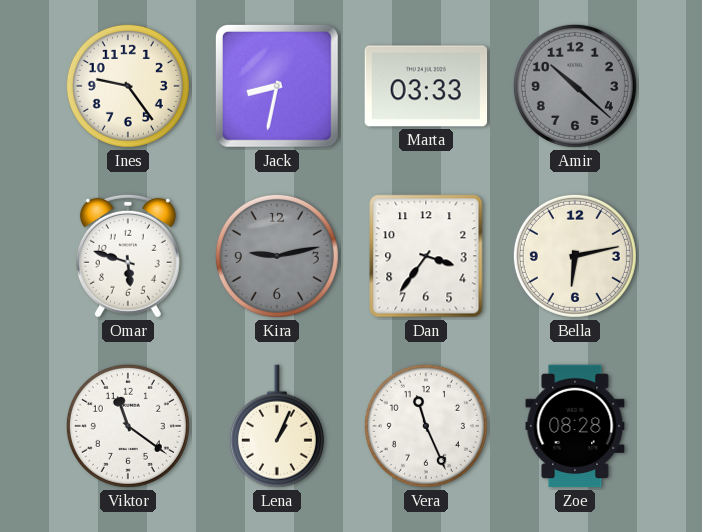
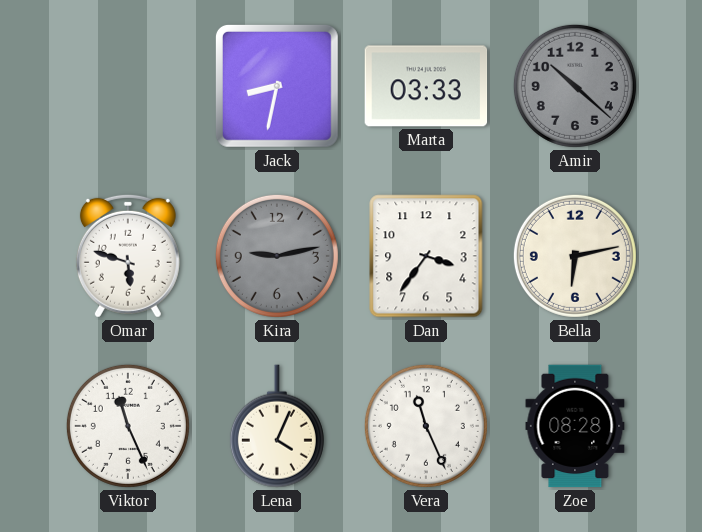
Ines: 9:24 -> none (128, 86)
Viktor: 11:21 -> 11:26 (128, 426)
Lena: 1:04 -> 4:04 (277, 426)
